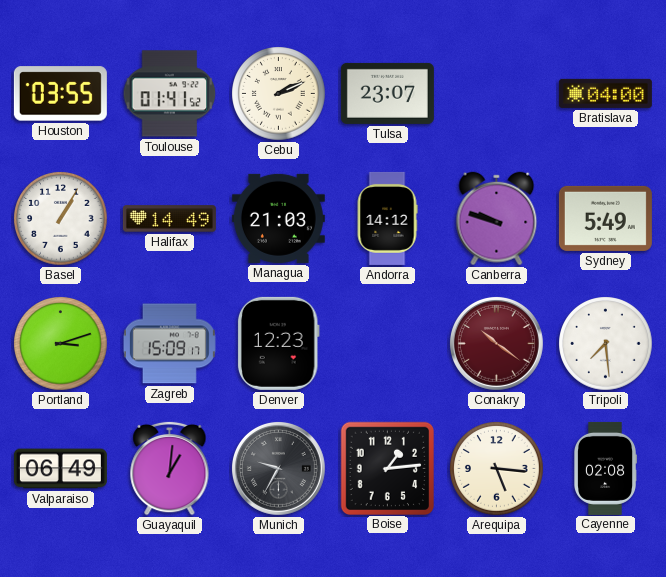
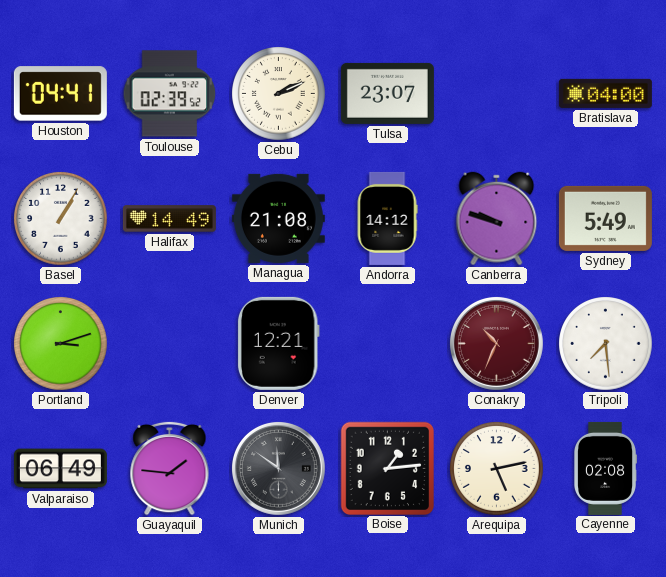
Houston: 03:55 -> 04:41 (60, 94)
Toulouse: 01:41 -> 02:39 (170, 94)
Managua: 21:03 -> 21:08 (278, 218)
Zagreb: 15:09 -> none (169, 344)
Denver: 12:23 -> 12:21 (278, 343)
Conakry: 10:21 -> 10:34 (496, 343)
Guayaquil: 1:01 -> 1:46 (170, 468)
Munich: 9:35 -> 11:51 (278, 468)
Arequipa: 5:16 -> 5:13 (497, 469)
